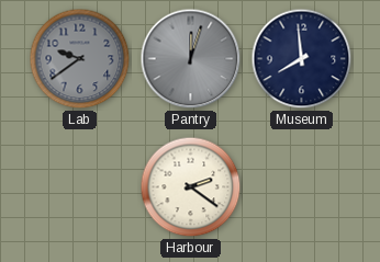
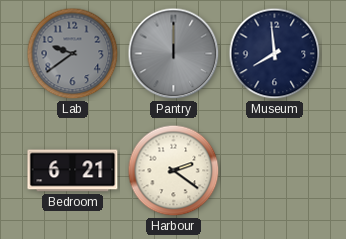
Pantry: 12:03 -> 12:00 (174, 54)
Bedroom: none -> 6:21 (73, 171)
